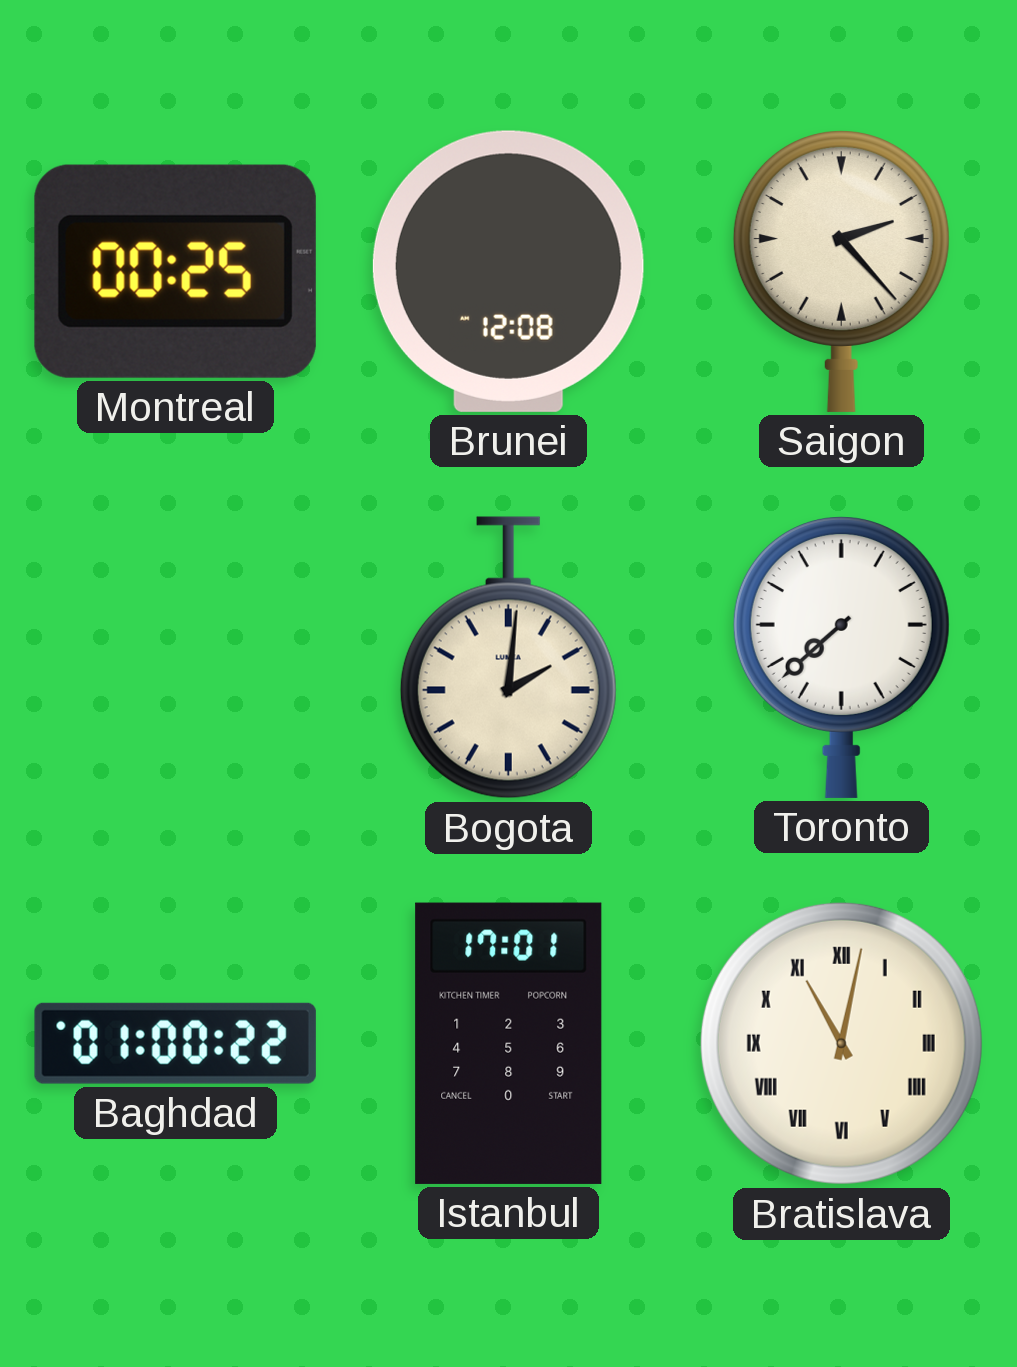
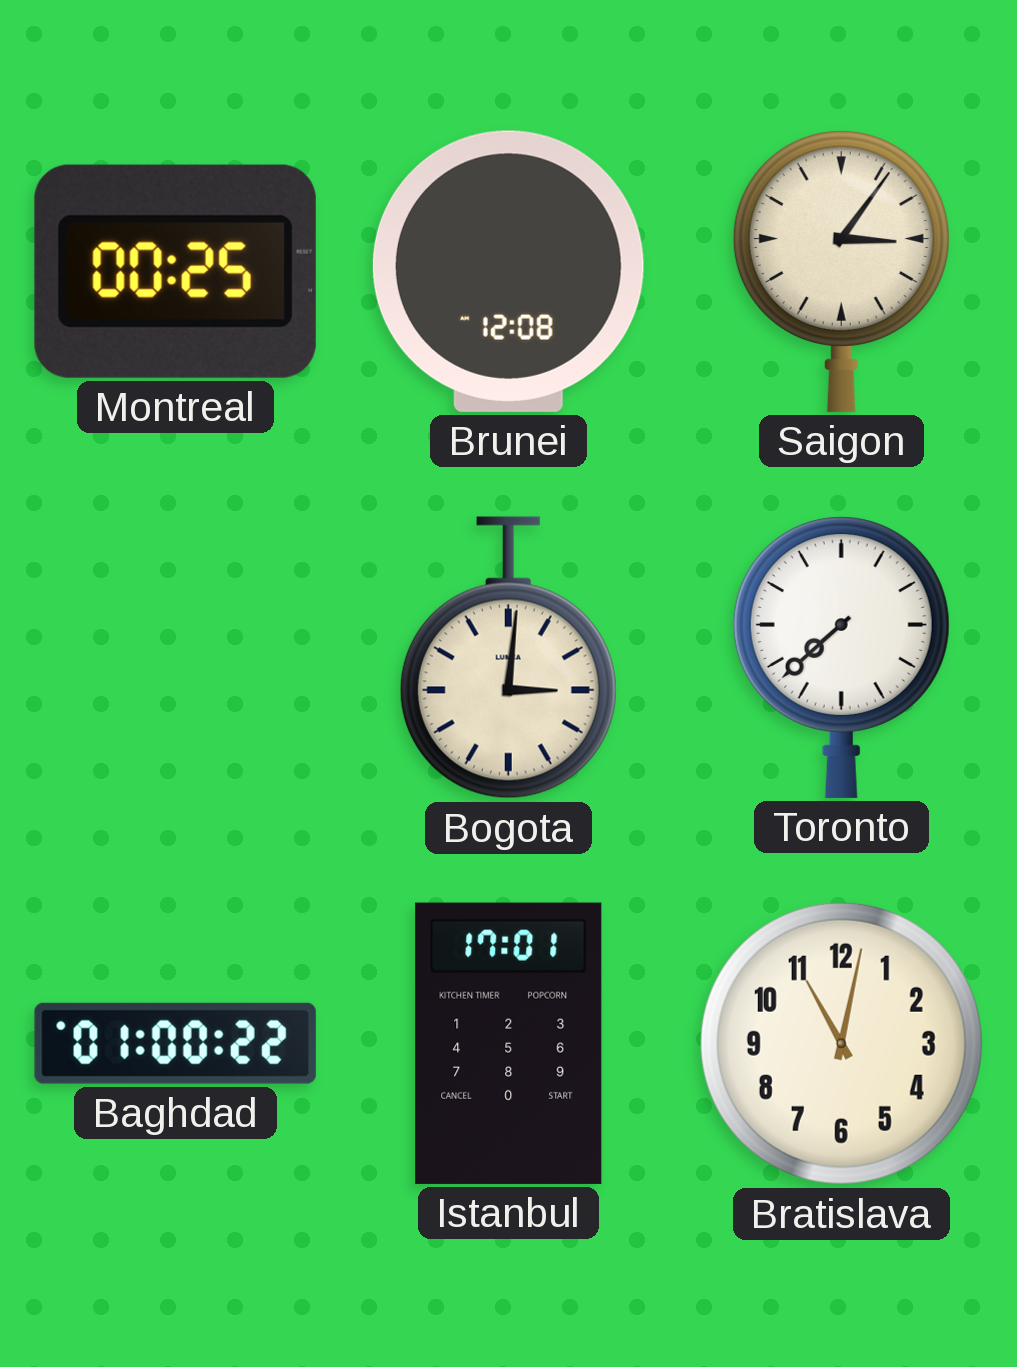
Saigon: 2:23 -> 3:06 (841, 272)
Bogota: 2:01 -> 3:01 (508, 658)
Bratislava numerals: Roman -> Arabic (841, 1043)
